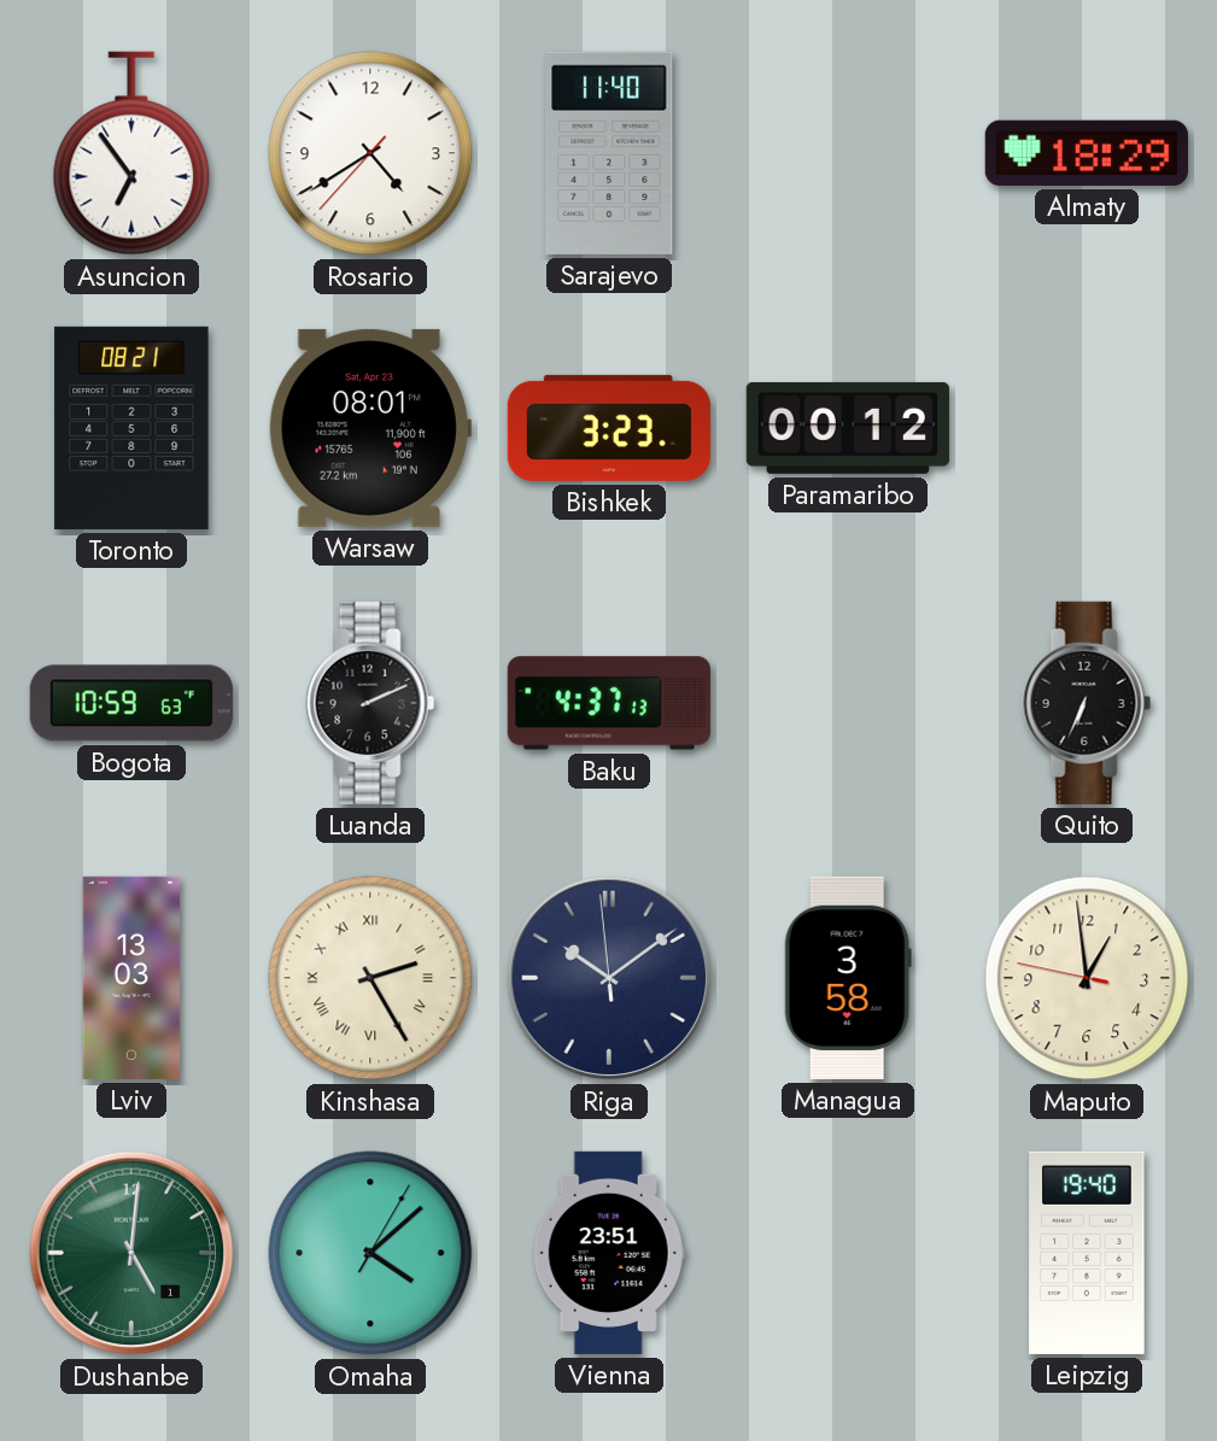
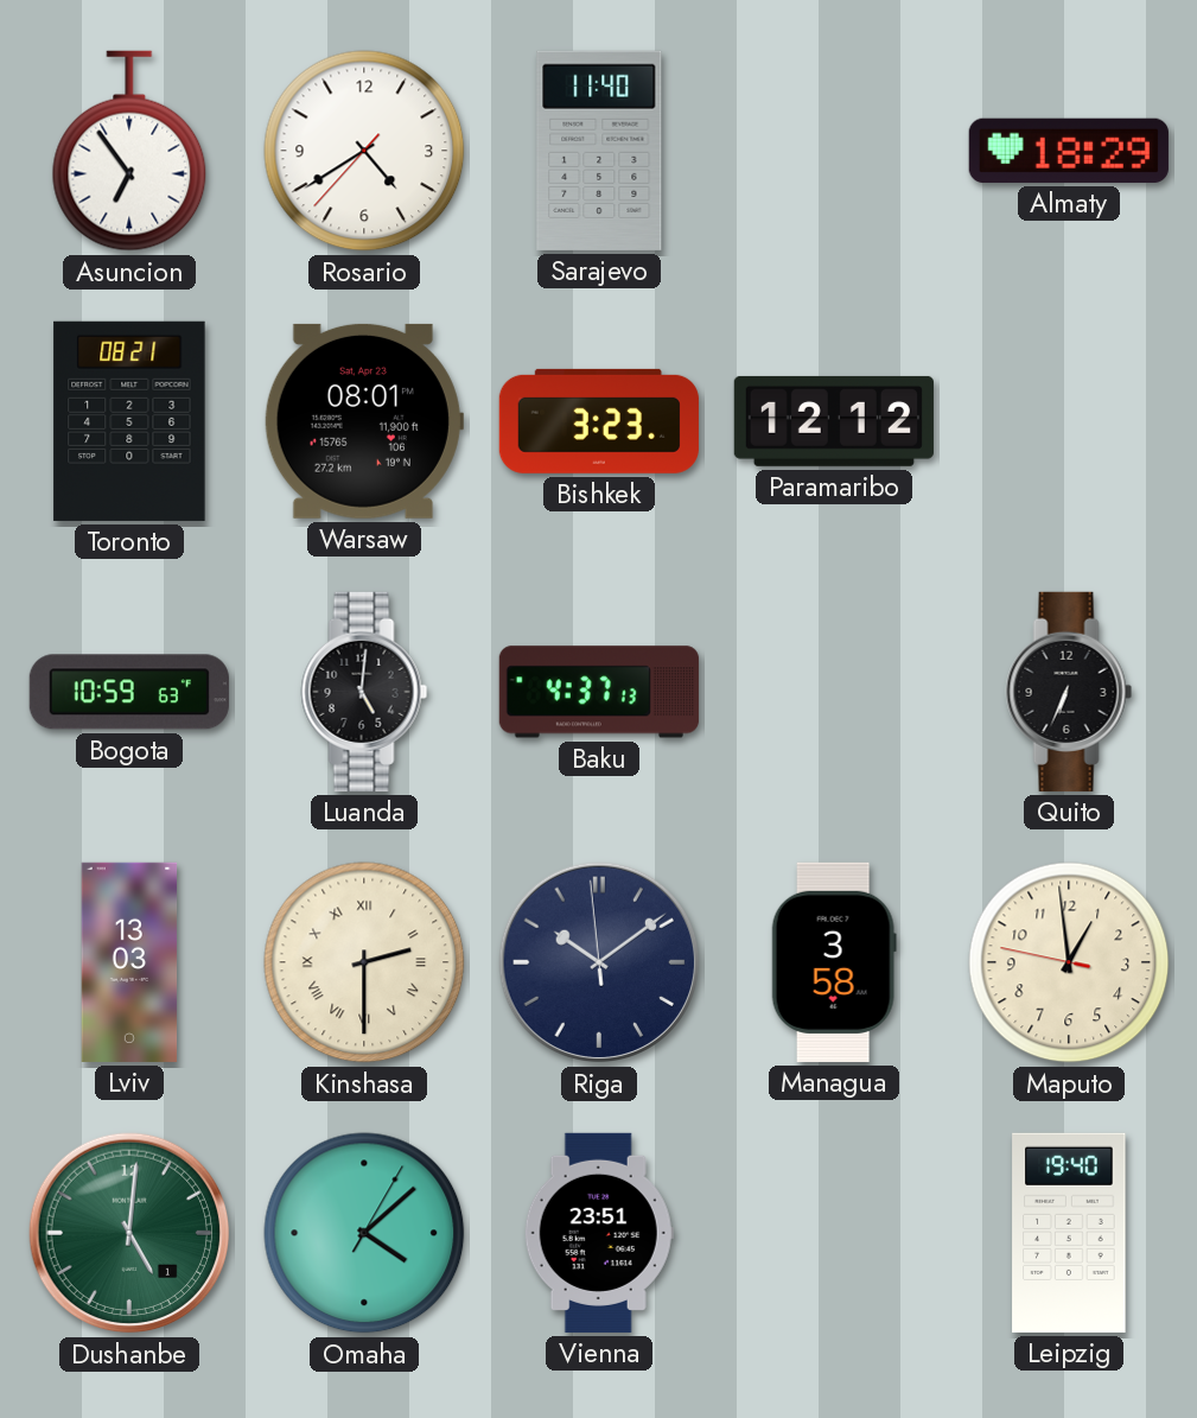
Paramaribo: 00:12 -> 12:12 (834, 421)
Luanda: 2:11 -> 5:01 (364, 692)
Kinshasa: 2:25 -> 2:30 (364, 962)
